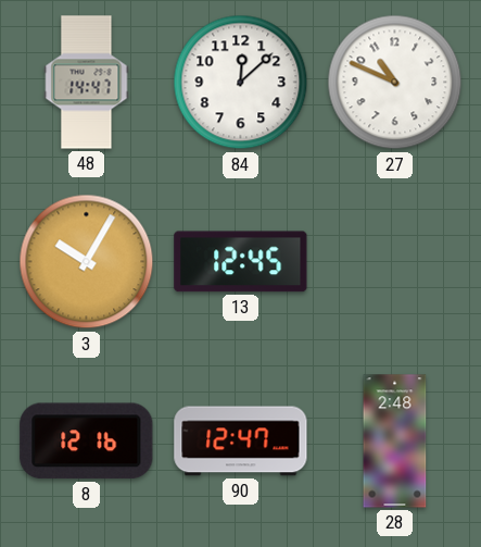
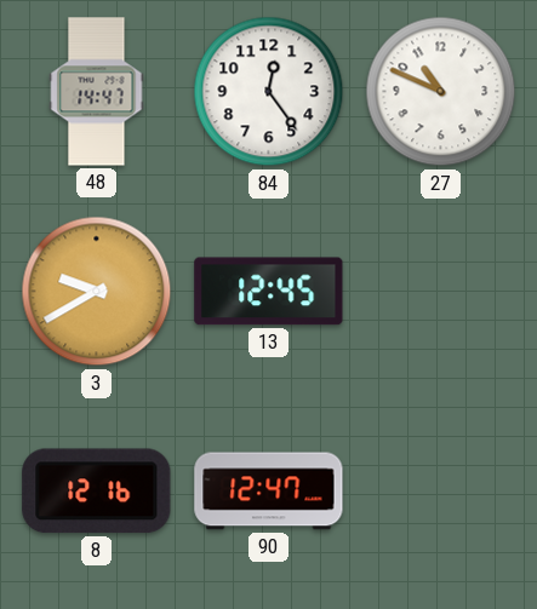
84: 12:08 -> 12:24 (269, 92)
3: 10:05 -> 9:40 (97, 292)
28: 2:48 -> none (395, 442)
